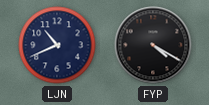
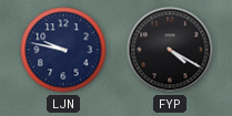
LJN: 10:41 -> 9:47 (63, 50)
